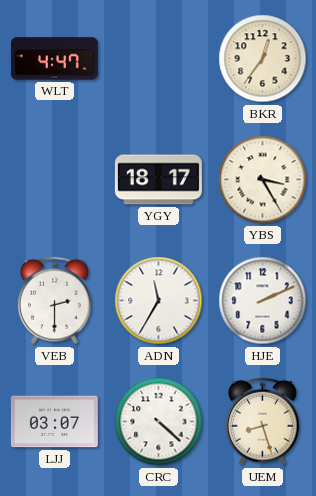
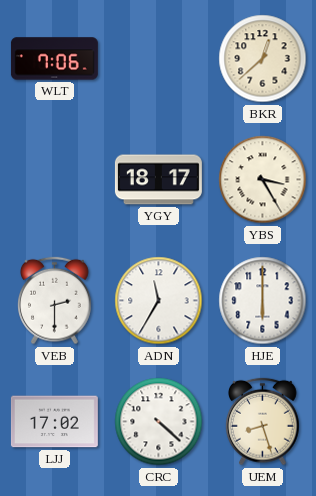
WLT: 4:47 -> 7:06 (54, 59)
BKR: 12:36 -> 12:38 (263, 59)
HJE: 2:11 -> 6:00 (263, 301)
LJJ: 03:07 -> 17:02 (54, 422)
